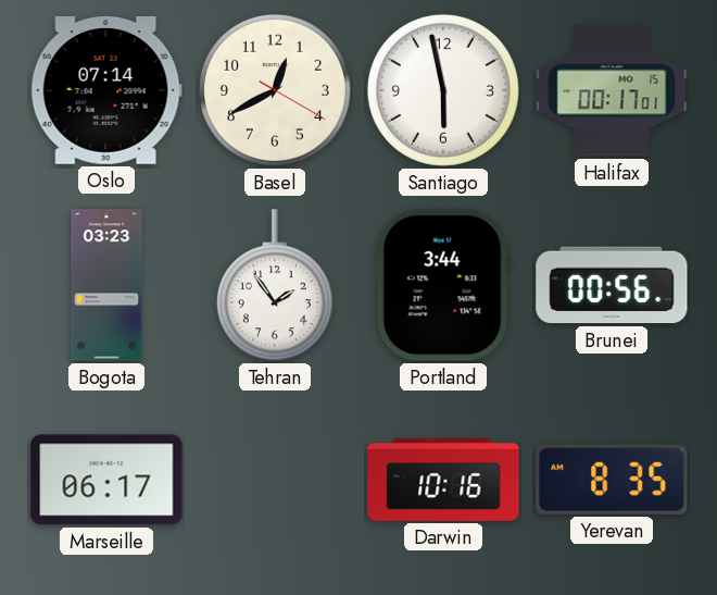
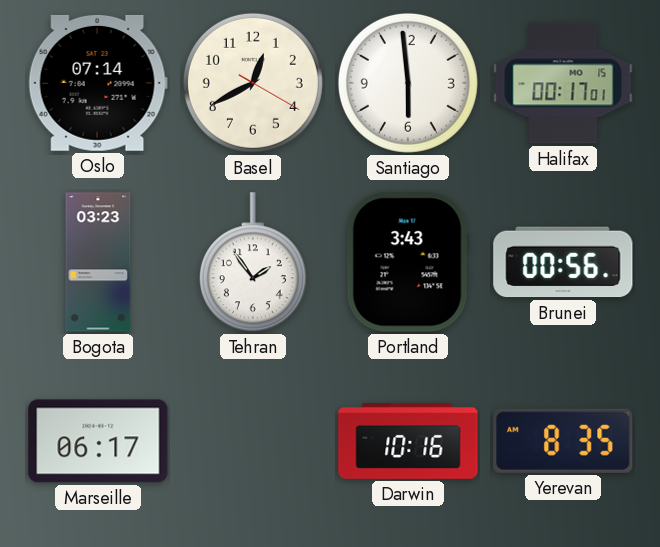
Santiago: 5:58 -> 5:59 (408, 83)
Portland: 3:44 -> 3:43 (408, 262)
